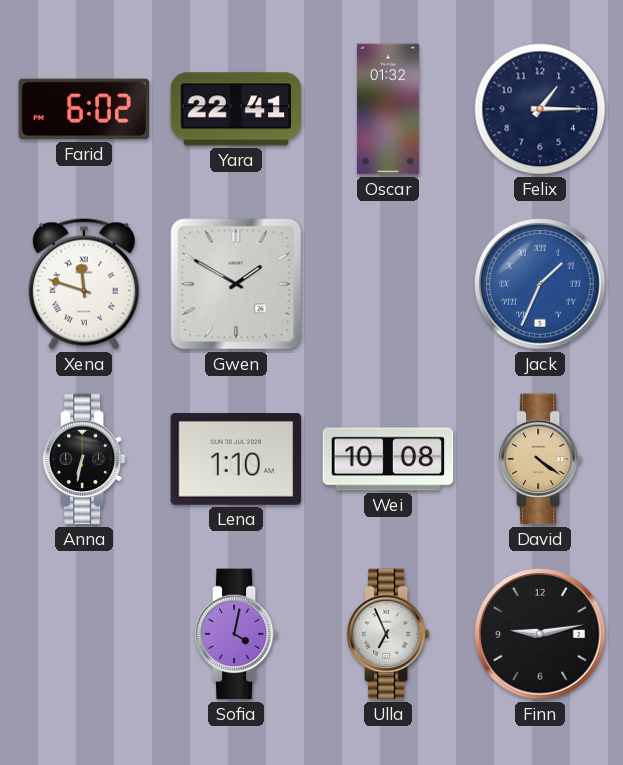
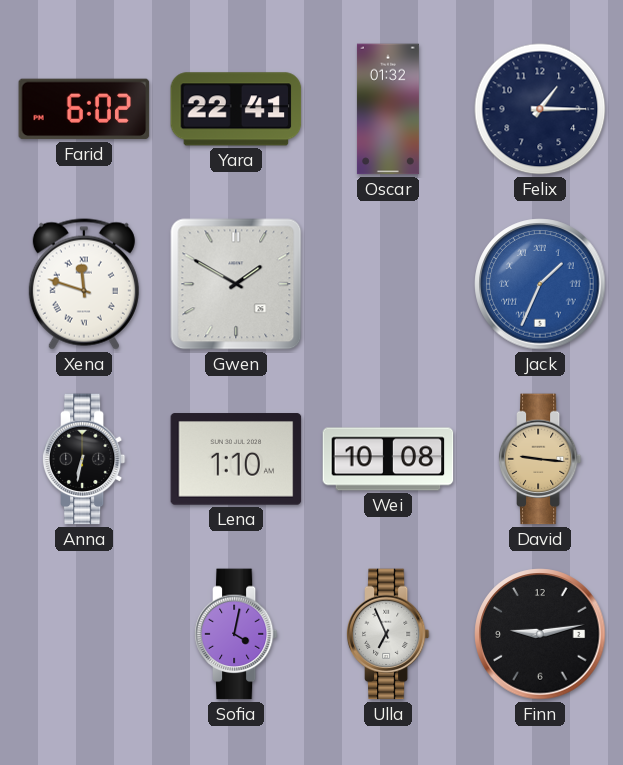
David: 4:21 -> 9:16 (540, 459)
